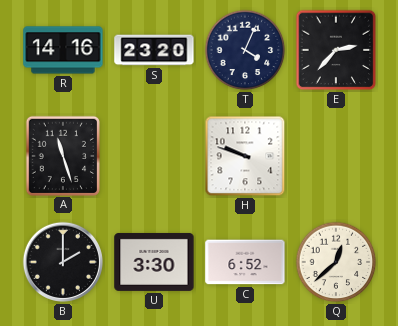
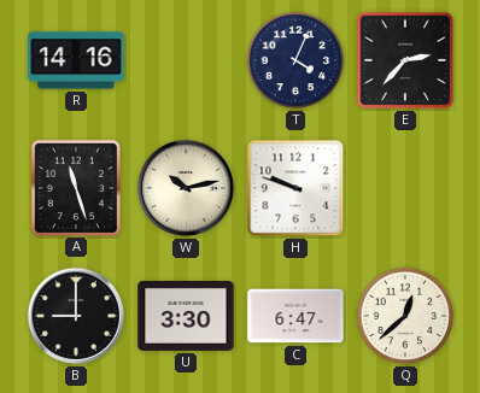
S: 23:20 -> none (154, 50)
W: none -> 10:13 (186, 188)
B: 2:00 -> 9:00 (76, 316)
C: 6:52 -> 6:47 (295, 316)
